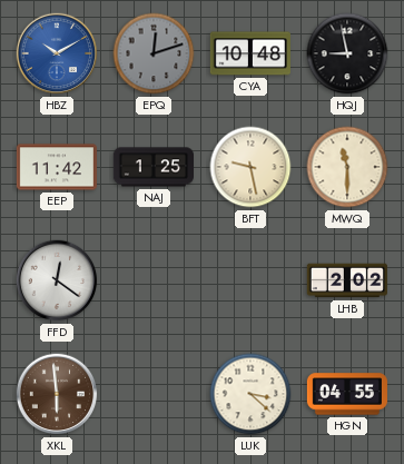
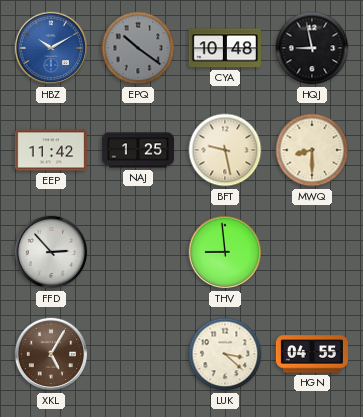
EPQ: 12:12 -> 10:21 (138, 48)
MWQ: 11:30 -> 8:30 (312, 150)
FFD: 12:21 -> 2:53 (51, 252)
THV: none -> 8:59 (225, 252)
LHB: 2:02 -> none (347, 280)
XKL: 5:59 -> 5:05 (51, 354)
